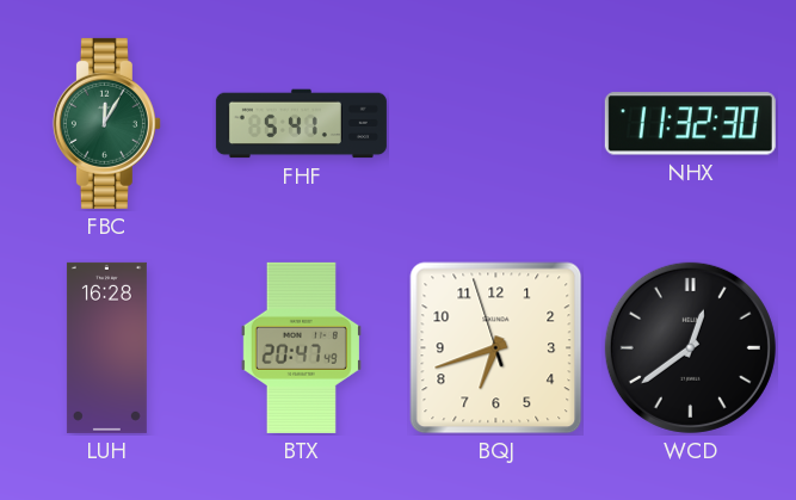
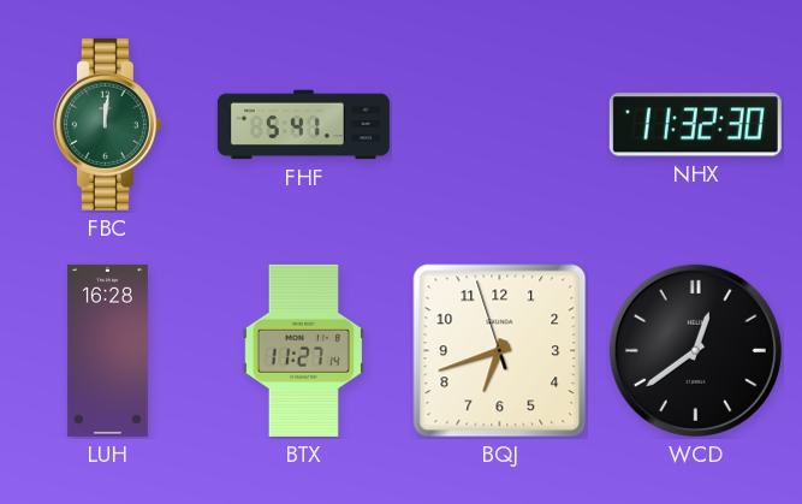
FBC: 12:05 -> 12:01 (107, 124)
BTX: 20:47 -> 11:27 (303, 350)
